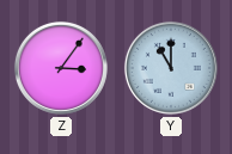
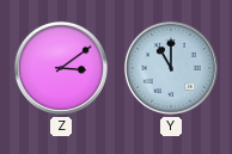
Z: 3:06 -> 3:09 (61, 68)
